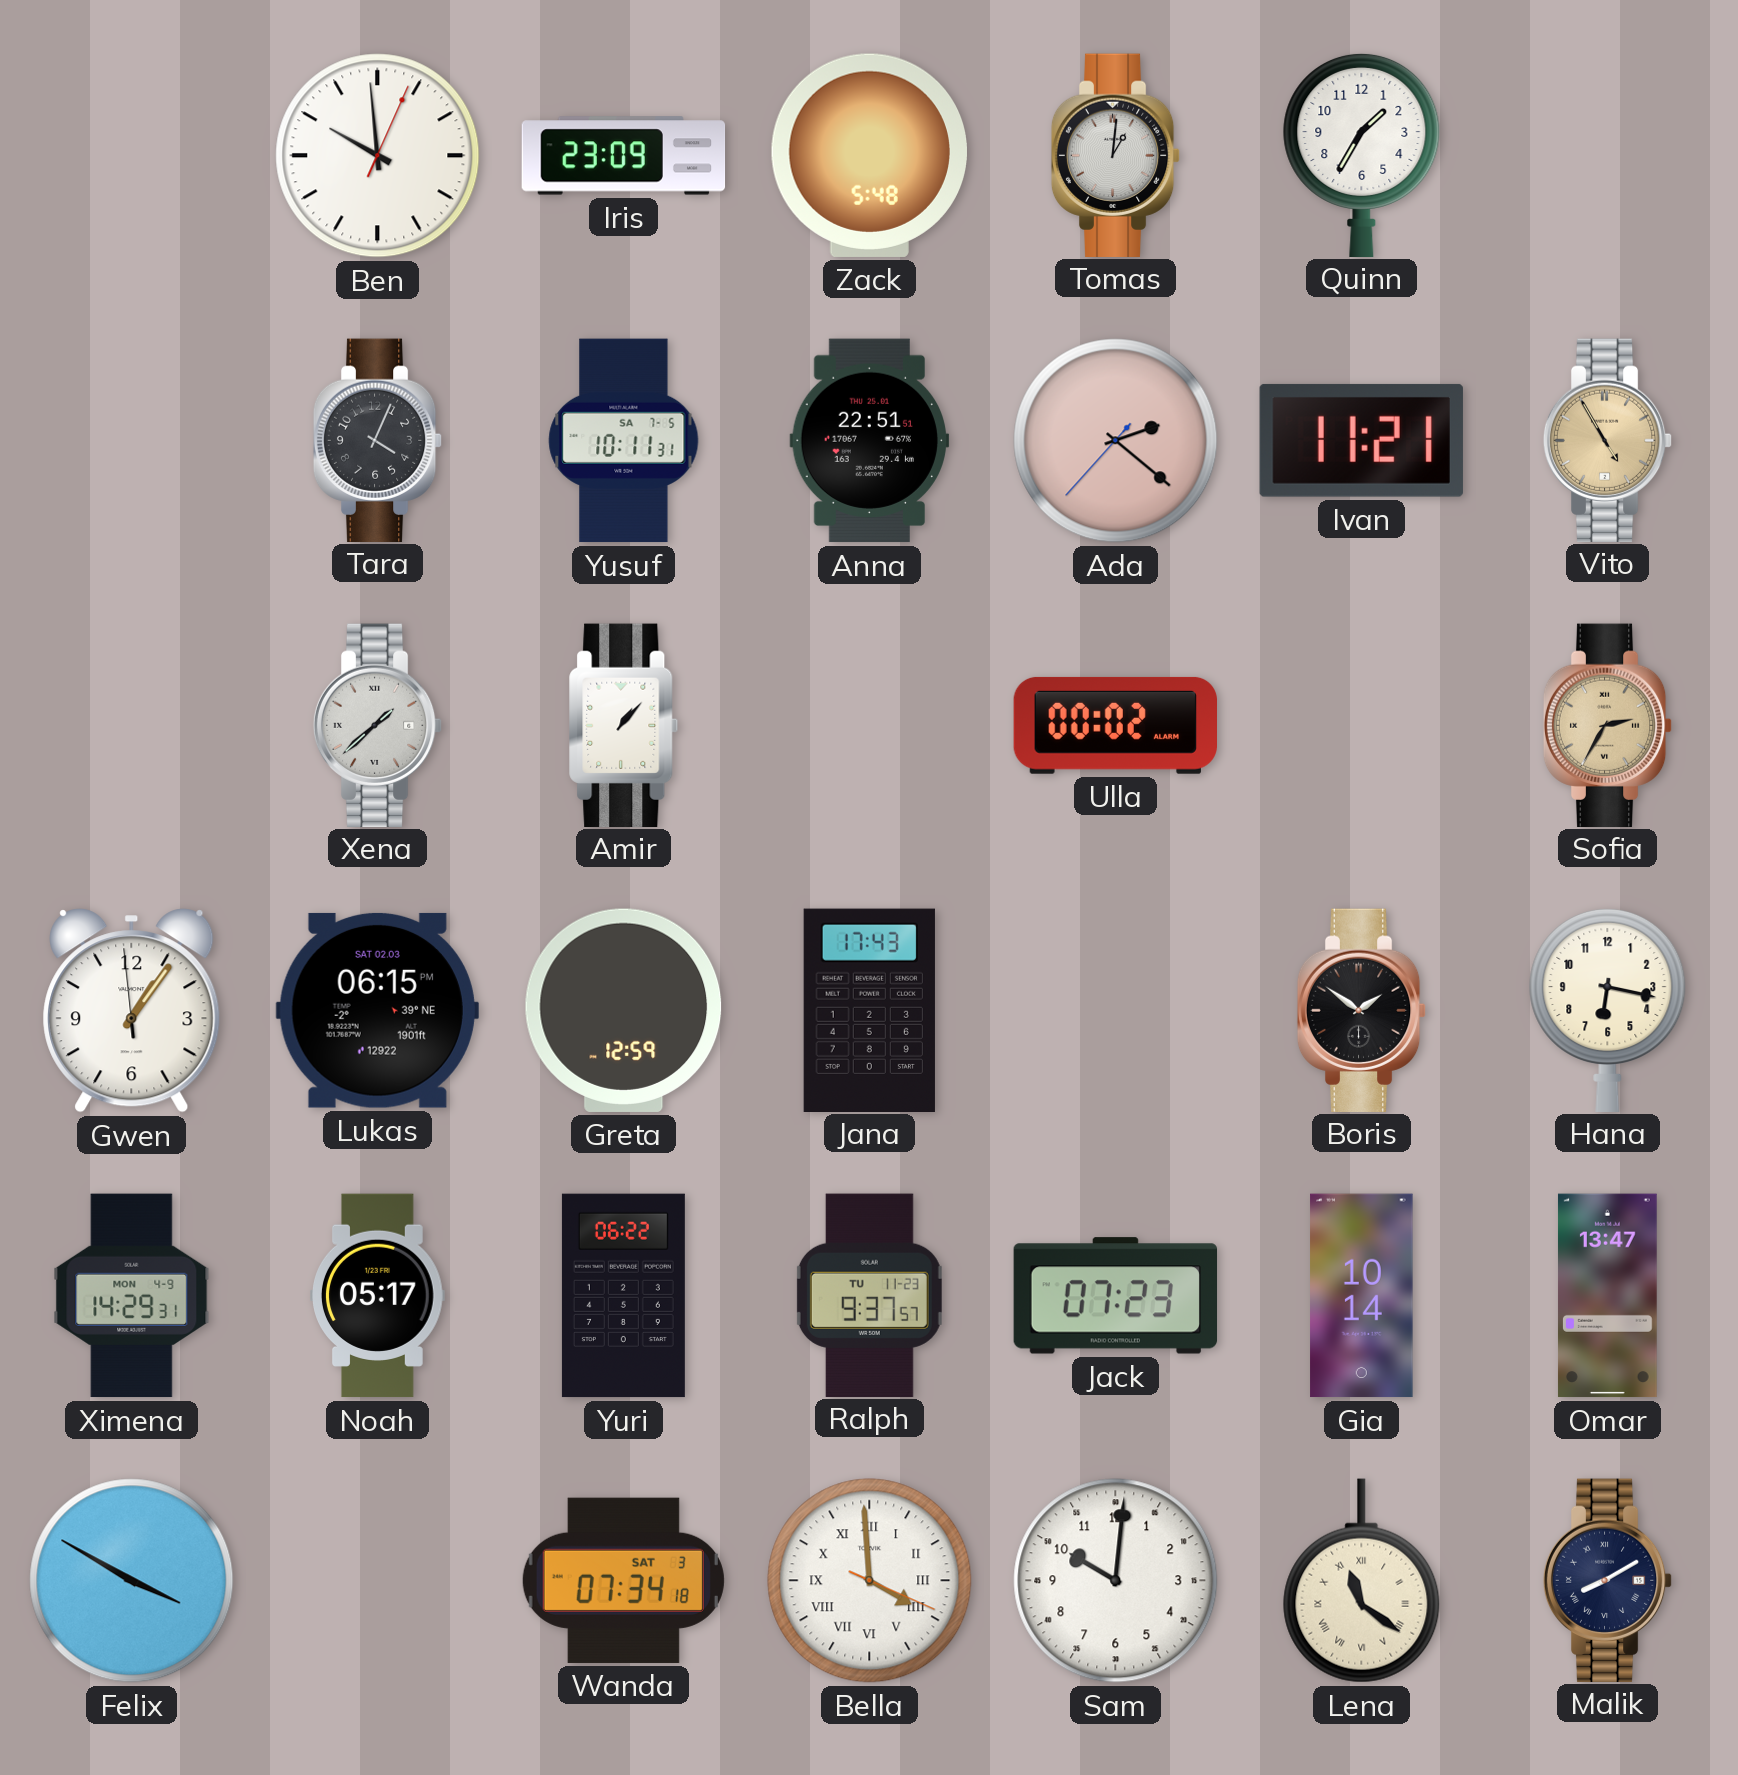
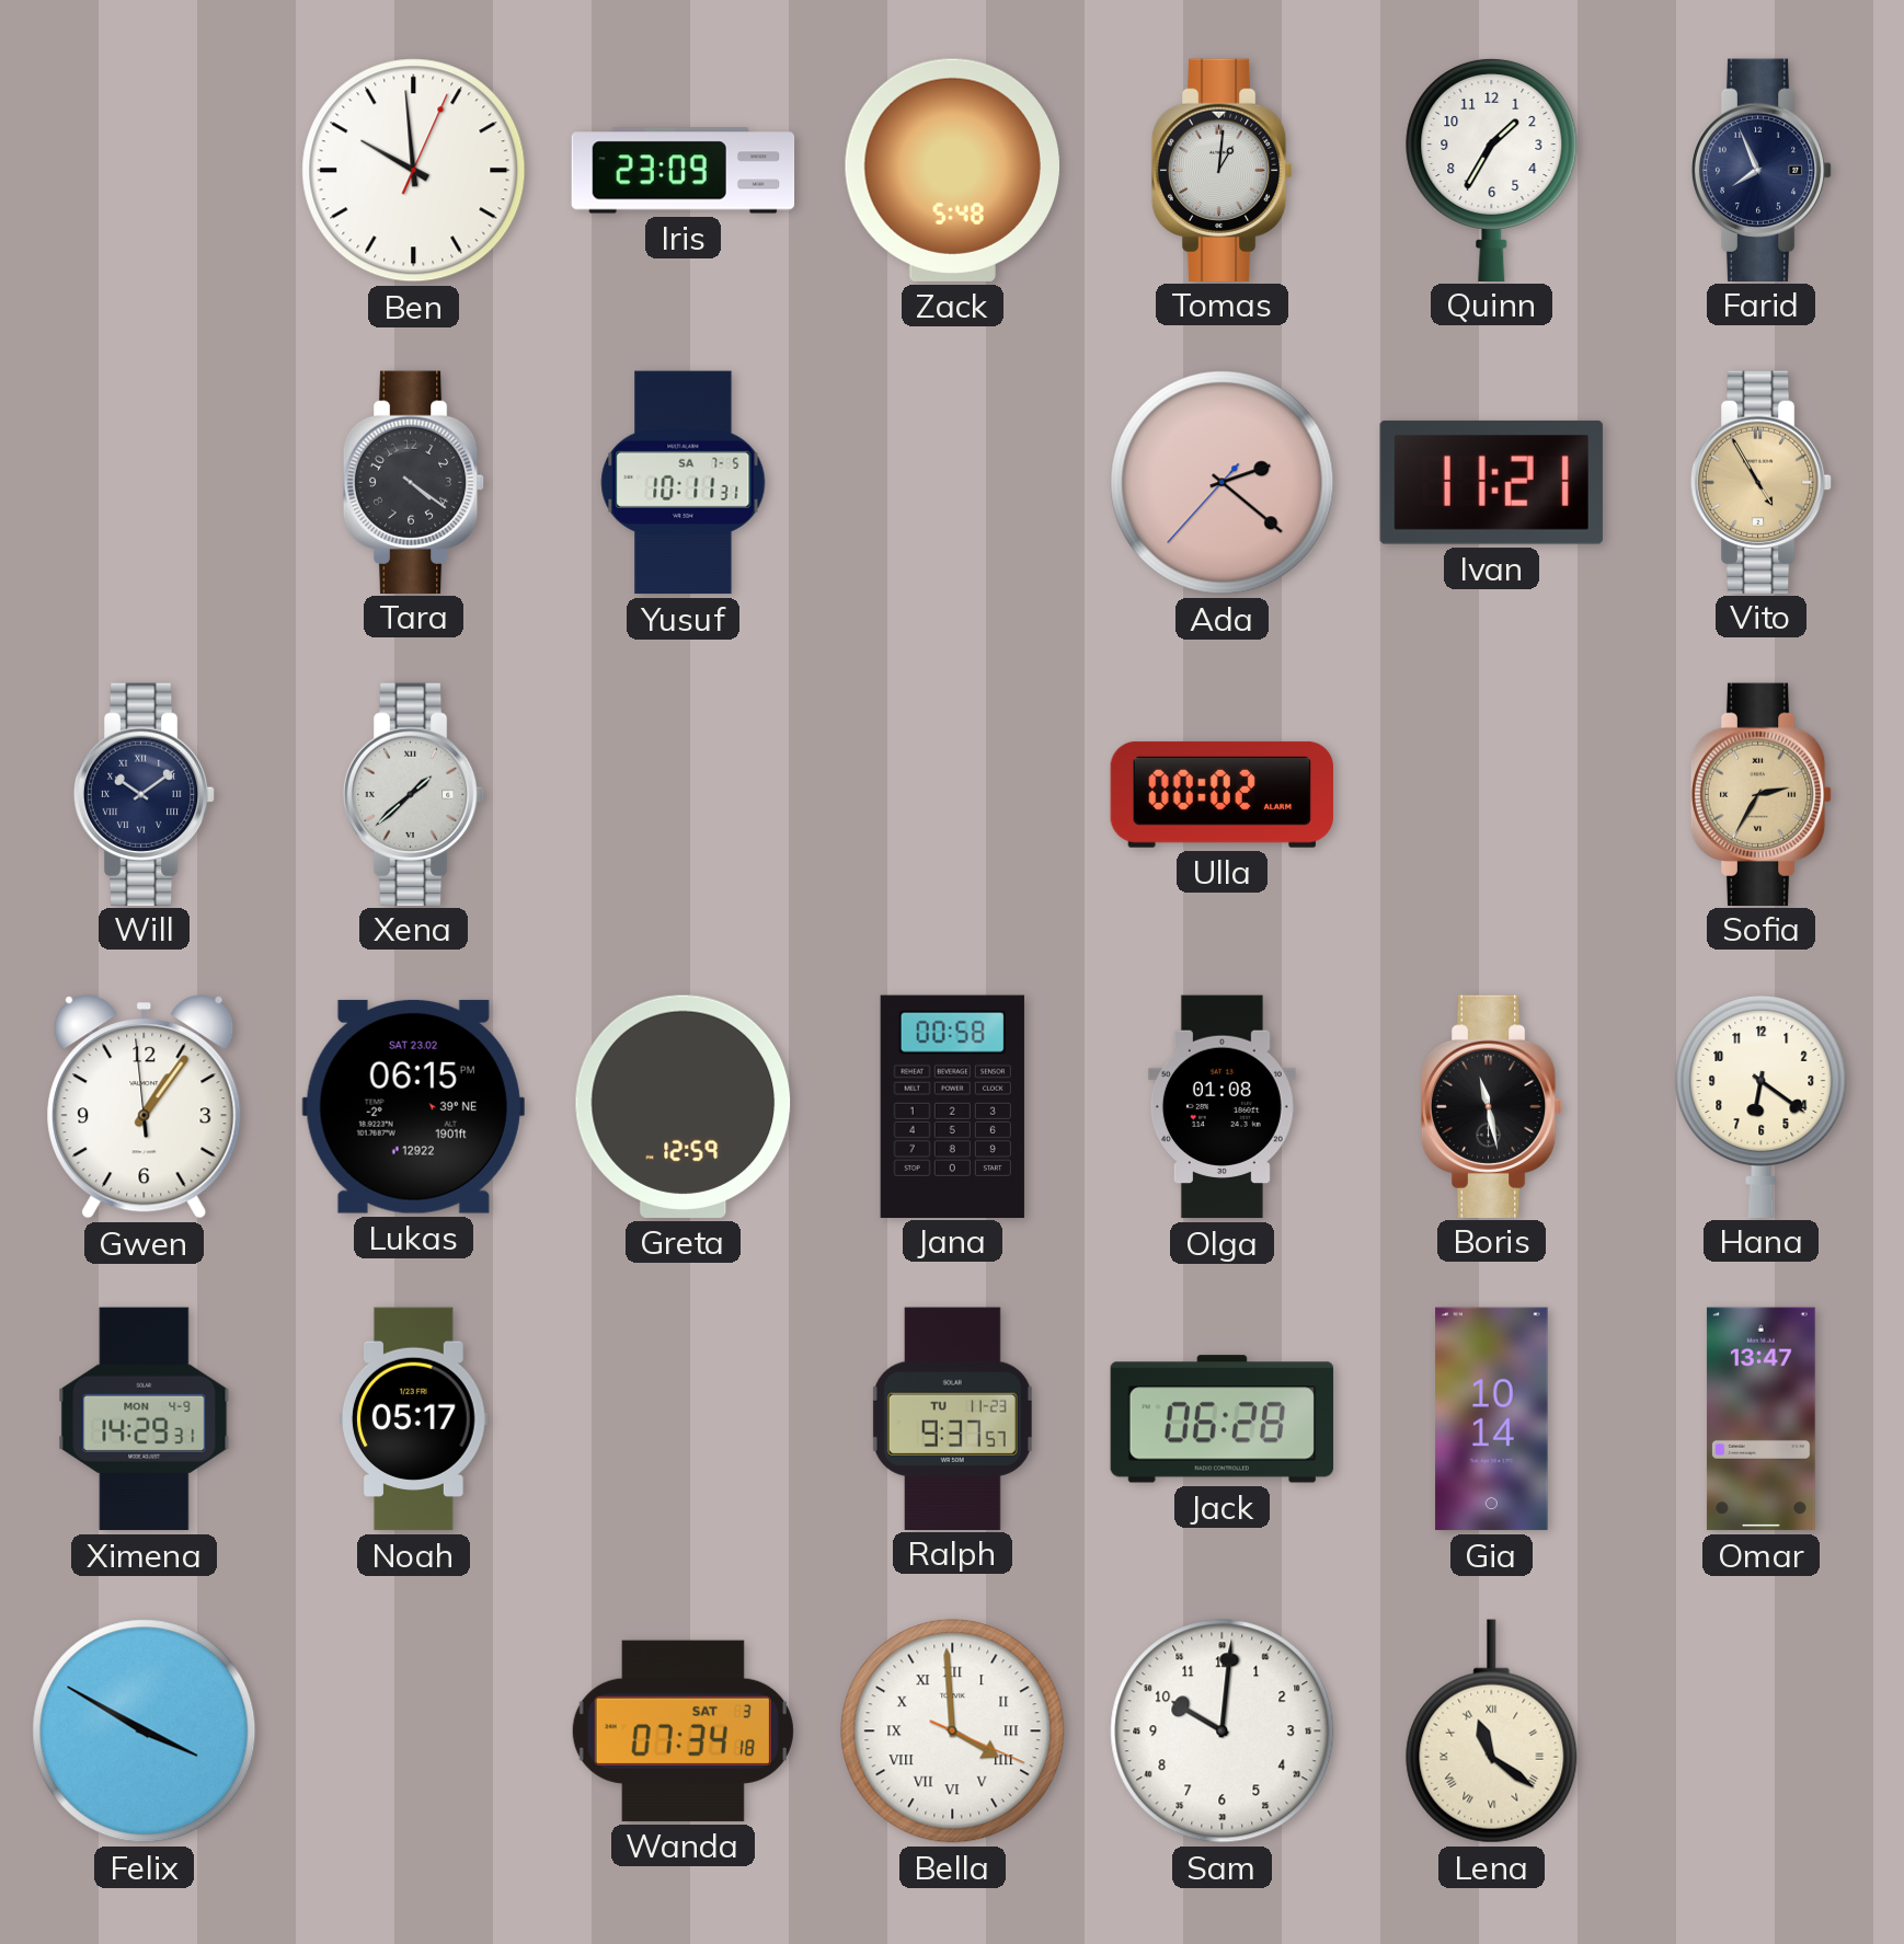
Farid: none -> 7:56 (1762, 170)
Tara: 4:04 -> 4:21 (414, 482)
Anna: 22:51 -> none (870, 441)
Will: none -> 10:09 (145, 794)
Amir: 1:07 -> none (624, 725)
Lukas date: SAT 02.03 -> SAT 23.02 (413, 1106)
Jana: 17:43 -> 00:58 (952, 1106)
Olga: none -> 01:08 (1221, 1107)
Boris: 1:51 -> 11:28 (1492, 1106)
Hana: 6:17 -> 6:21 (1762, 1105)
Yuri: 06:22 -> none (623, 1296)
Jack: 07:23 -> 06:28 (1223, 1419)
Malik: 8:10 -> none (1608, 1580)
